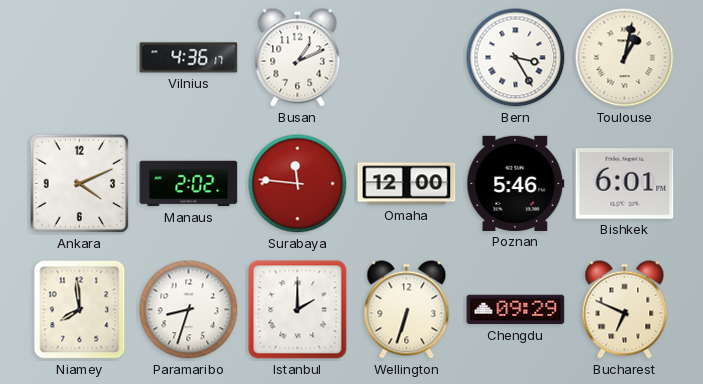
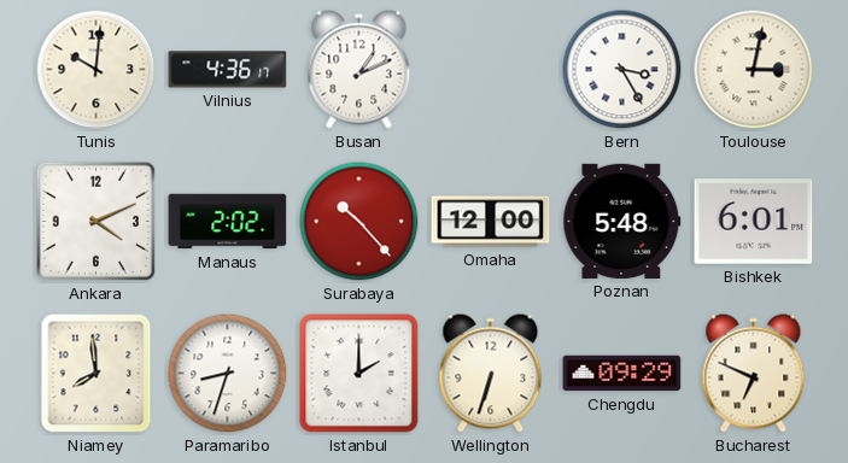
Tunis: none -> 10:01 (97, 70)
Toulouse: 1:02 -> 3:02 (754, 70)
Surabaya: 11:46 -> 10:23 (359, 222)
Poznan: 5:46 -> 5:48 (622, 221)
